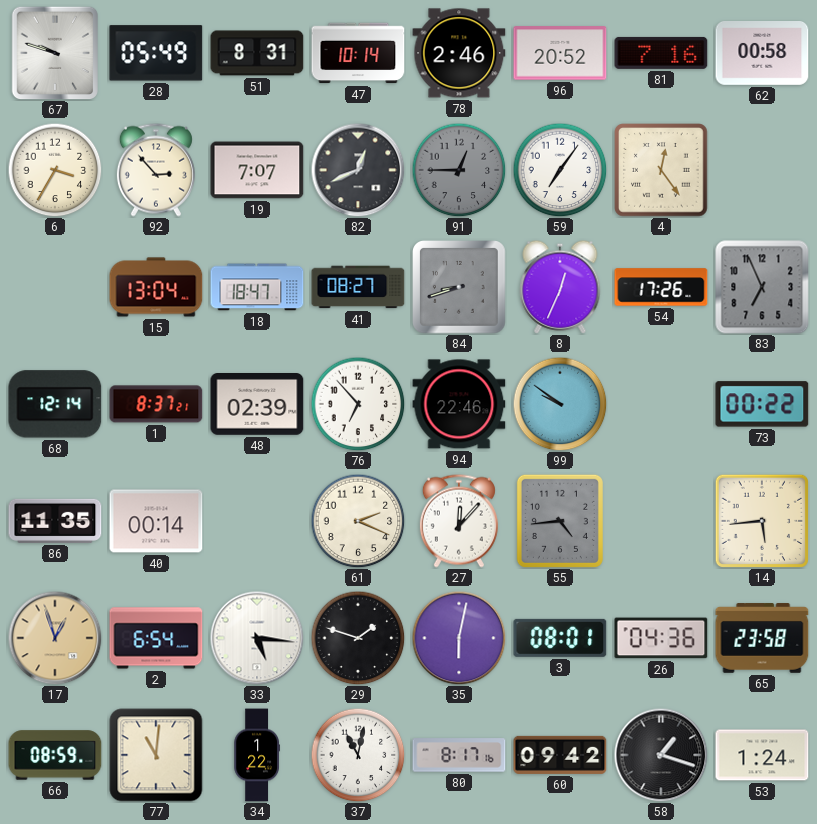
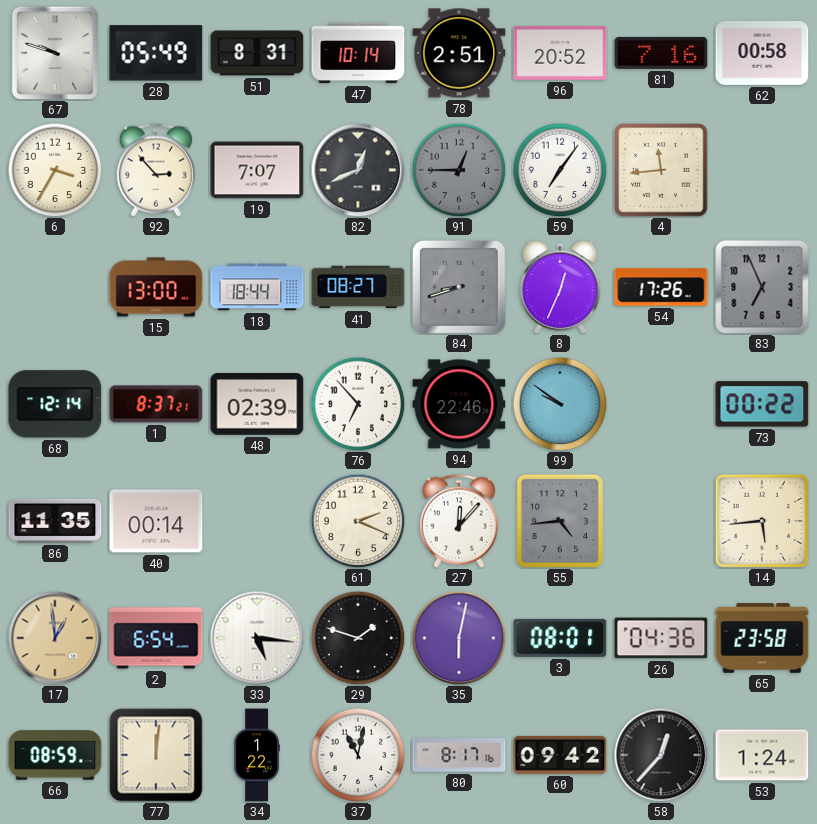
78: 2:46 -> 2:51 (459, 53)
4: 12:24 -> 11:44 (661, 170)
15: 13:04 -> 13:00 (156, 287)
18: 18:47 -> 18:44 (257, 287)
17: 12:57 -> 12:59 (55, 638)
77: 11:01 -> 12:01 (156, 755)
58: 1:18 -> 12:37 (661, 755)
